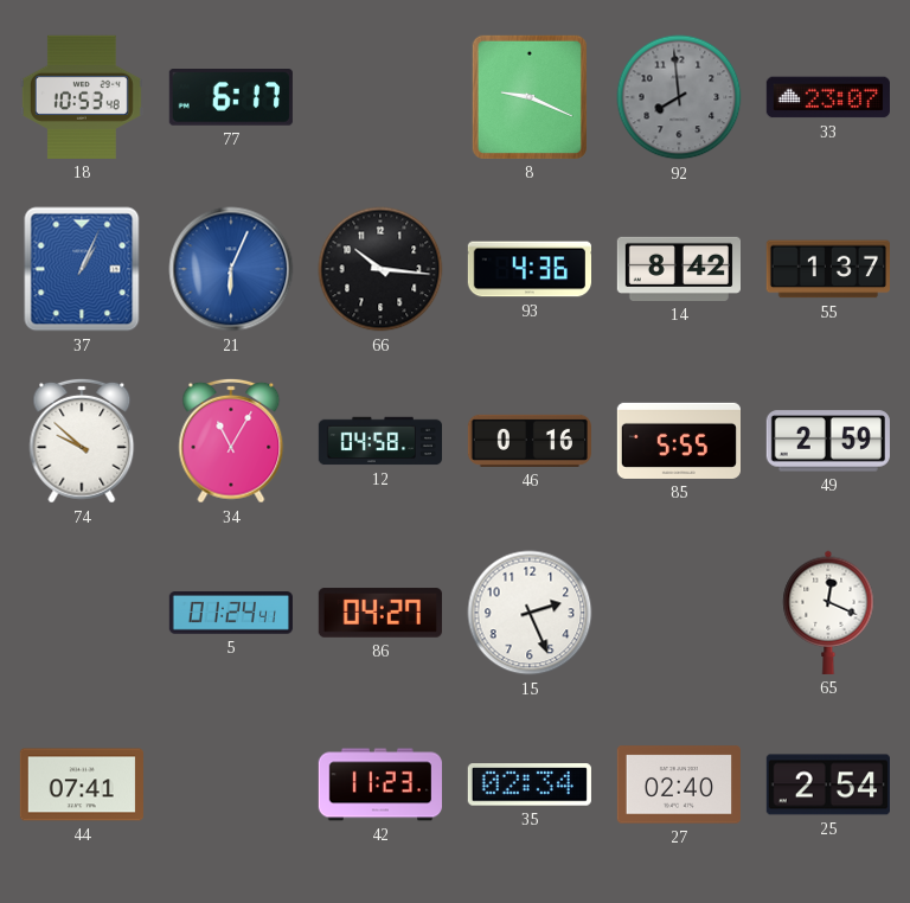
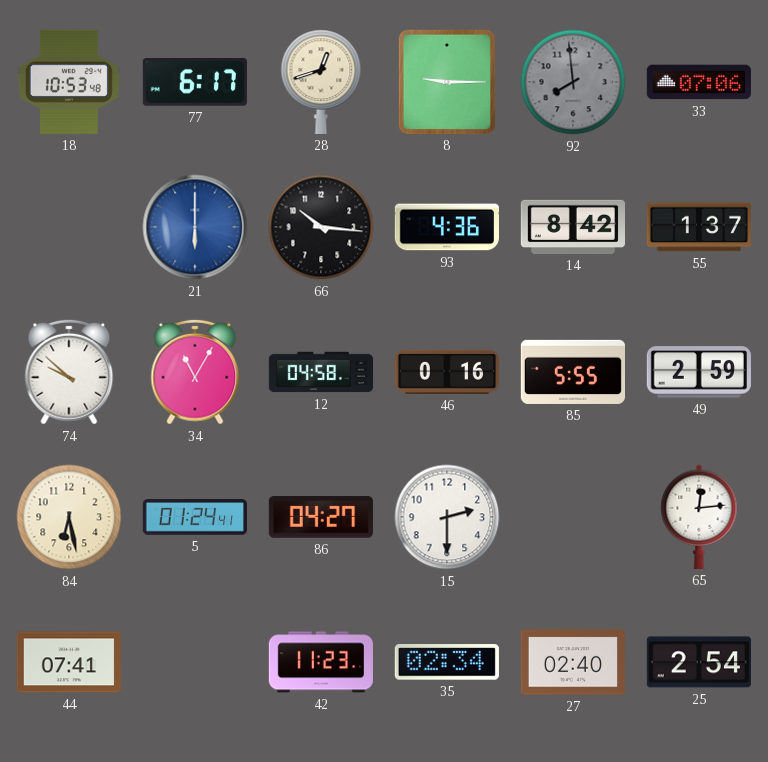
28: none -> 12:42 (321, 82)
8: 9:19 -> 9:15 (447, 82)
33: 23:07 -> 07:06 (699, 82)
37: 1:04 -> none (82, 269)
21: 6:04 -> 6:00 (195, 227)
84: none -> 6:28 (69, 517)
15: 2:26 -> 2:30 (447, 517)
65: 12:19 -> 12:14 (699, 517)
